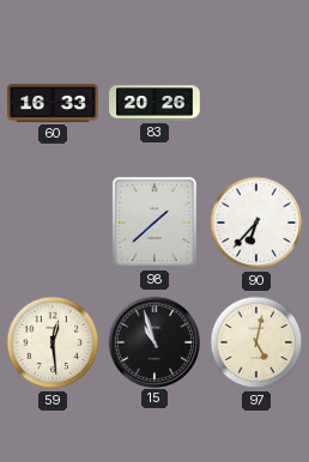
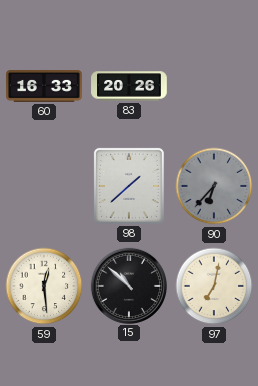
90 dial: white -> grey (214, 186)
15: 10:57 -> 10:52 (128, 285)
97: 5:02 -> 7:02 (214, 286)
